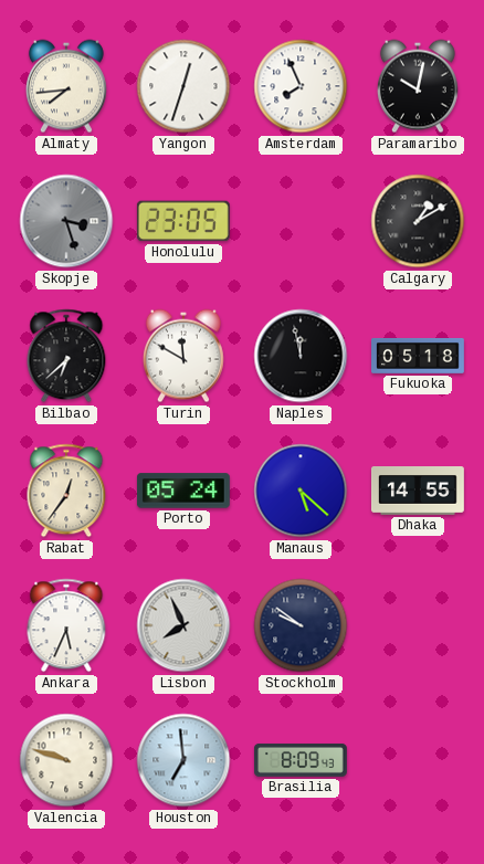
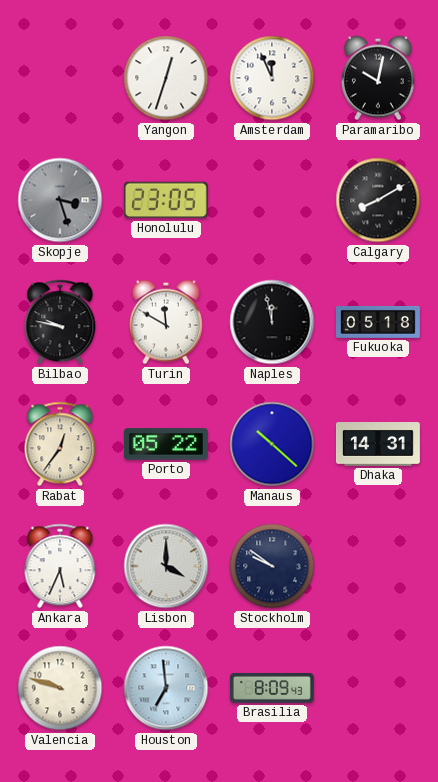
Almaty: 7:44 -> none (66, 86)
Amsterdam: 7:56 -> 11:56 (272, 78)
Calgary: 1:10 -> 8:10 (378, 200)
Bilbao: 6:38 -> 9:47 (60, 322)
Porto: 05:24 -> 05:22 (166, 444)
Manaus: 5:22 -> 10:22 (272, 444)
Dhaka: 14:55 -> 14:31 (378, 445)
Lisbon: 7:56 -> 4:00 (166, 566)
